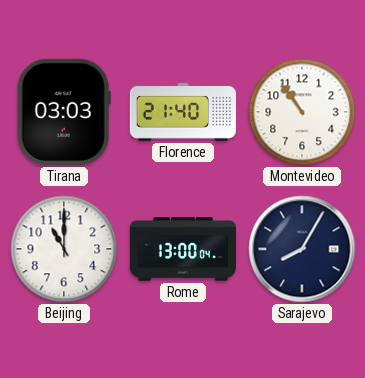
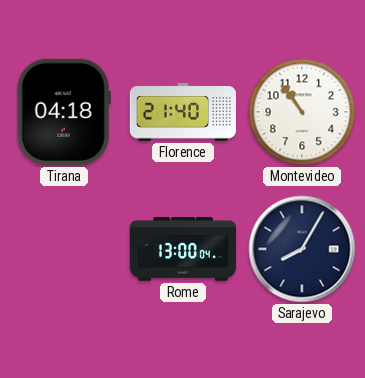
Tirana: 03:03 -> 04:18 (64, 112)
Beijing: 11:00 -> none (64, 249)
